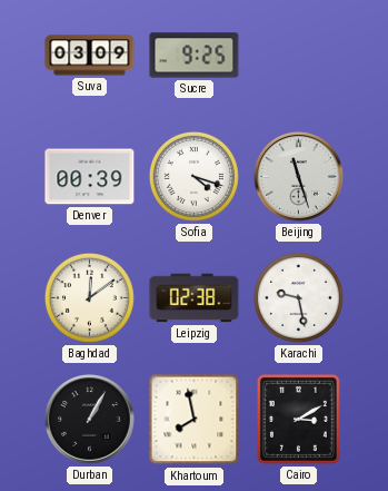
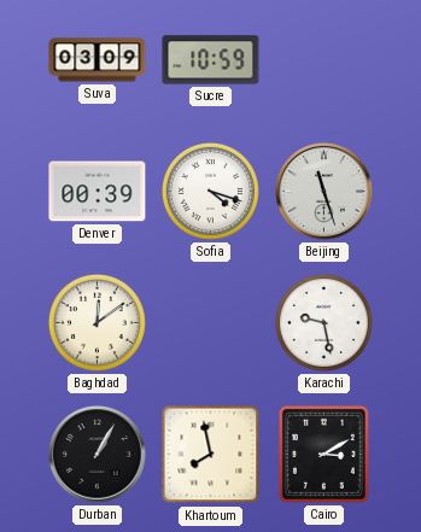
Sucre: 9:25 -> 10:59 (211, 60)
Leipzig: 02:38 -> none (195, 298)
